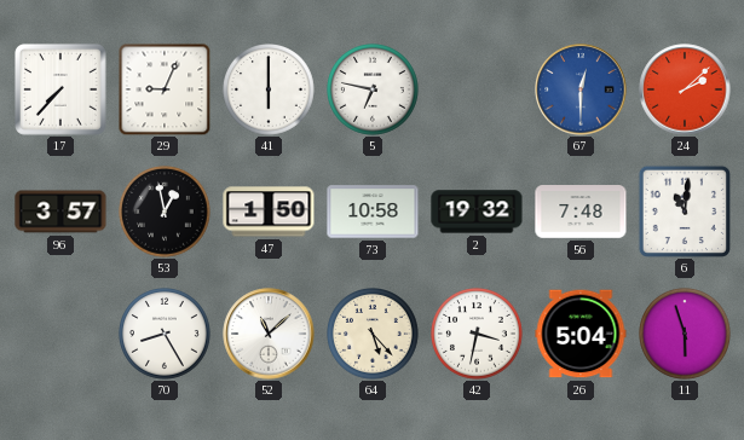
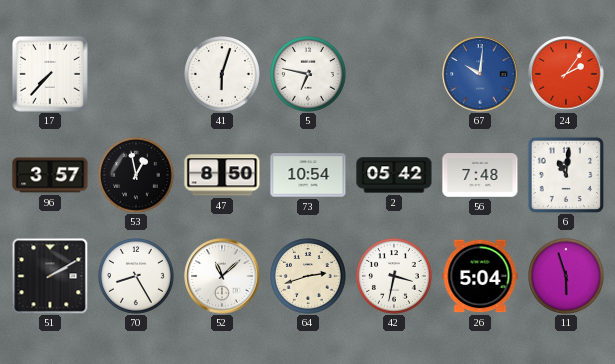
29: 9:04 -> none (165, 89)
41: 6:00 -> 6:03 (223, 75)
67: 12:30 -> 10:01 (480, 74)
24: 2:08 -> 2:06 (566, 74)
47: 1:50 -> 8:50 (222, 175)
73: 10:58 -> 10:54 (308, 175)
2: 19:32 -> 05:42 (394, 175)
51: none -> 2:10 (50, 276)
64: 5:23 -> 2:42 (309, 277)
